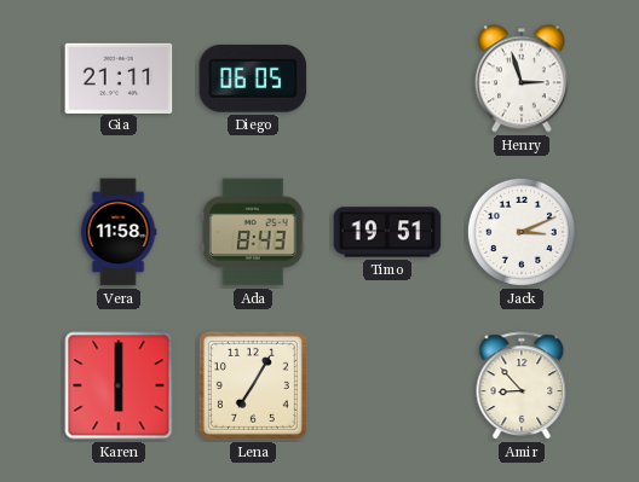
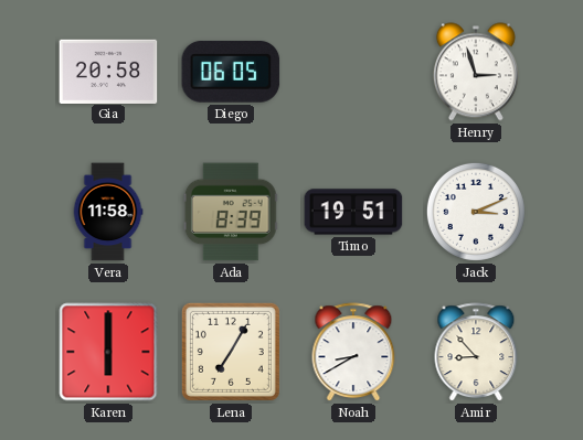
Gia: 21:11 -> 20:58 (108, 71)
Ada: 8:43 -> 8:39 (231, 212)
Noah: none -> 8:40 (353, 353)
